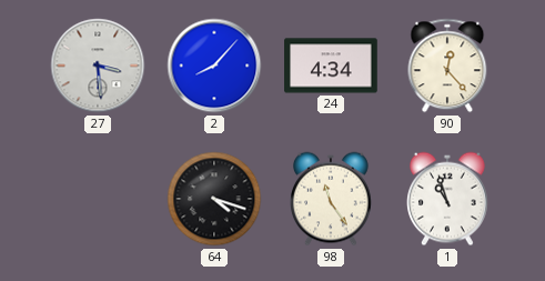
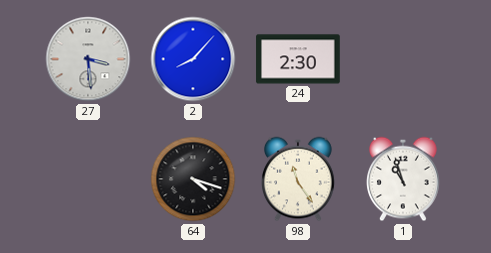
24: 4:34 -> 2:30 (298, 59)
90: 12:23 -> none (447, 66)
